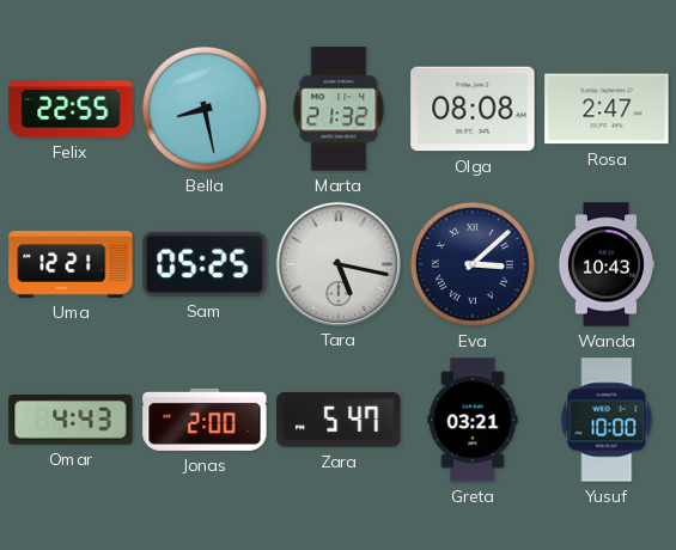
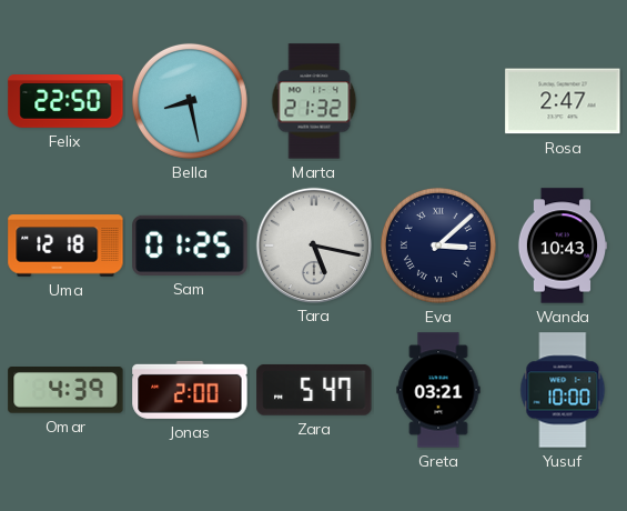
Felix: 22:55 -> 22:50 (65, 102)
Olga: 08:08 -> none (473, 109)
Uma: 12:21 -> 12:18 (65, 246)
Sam: 05:25 -> 01:25 (190, 246)
Omar: 4:43 -> 4:39 (65, 390)
